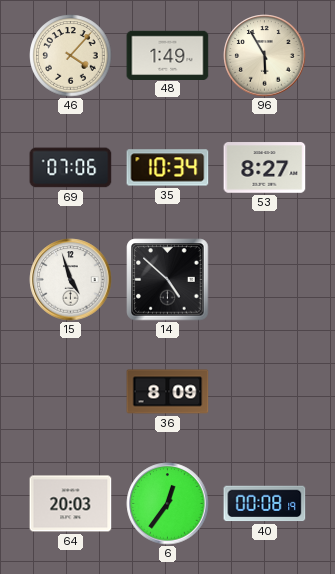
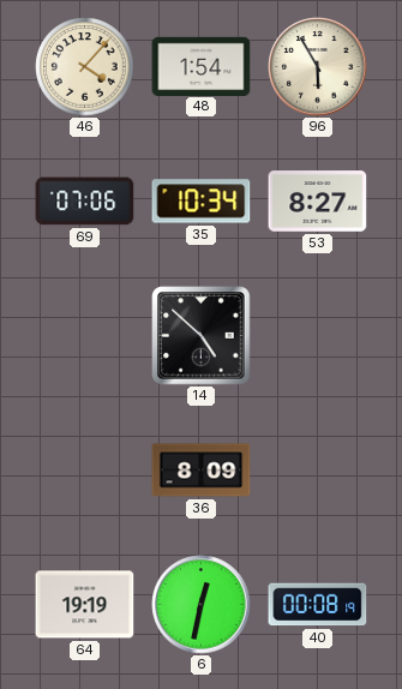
48: 1:49 -> 1:54 (202, 66)
15: 4:57 -> none (71, 280)
64: 20:03 -> 19:19 (85, 605)
6: 12:36 -> 12:32 (202, 605)
